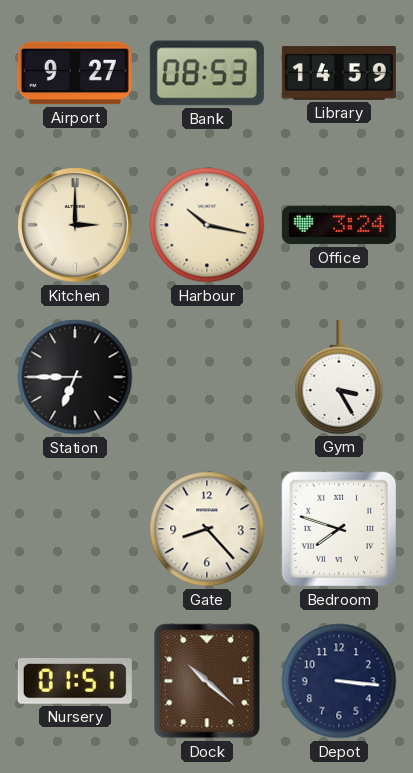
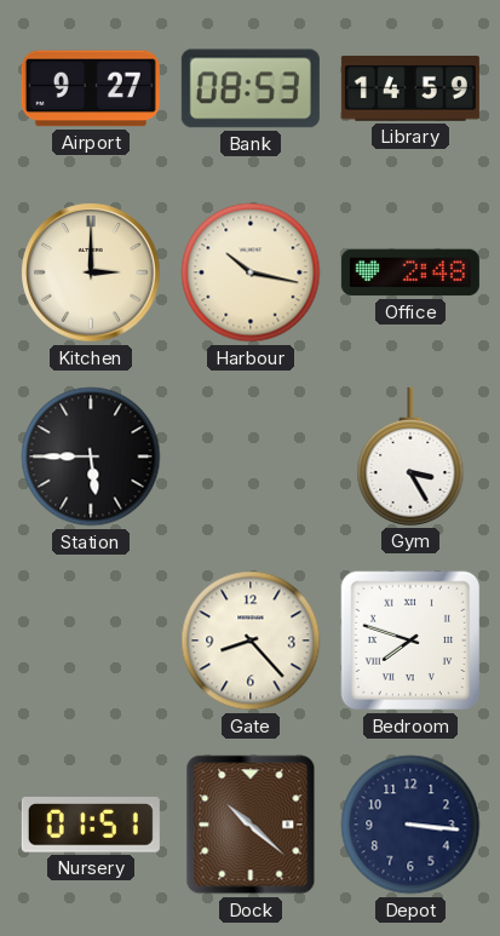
Office: 3:24 -> 2:48 (410, 272)
Station: 6:45 -> 5:45 (91, 456)
